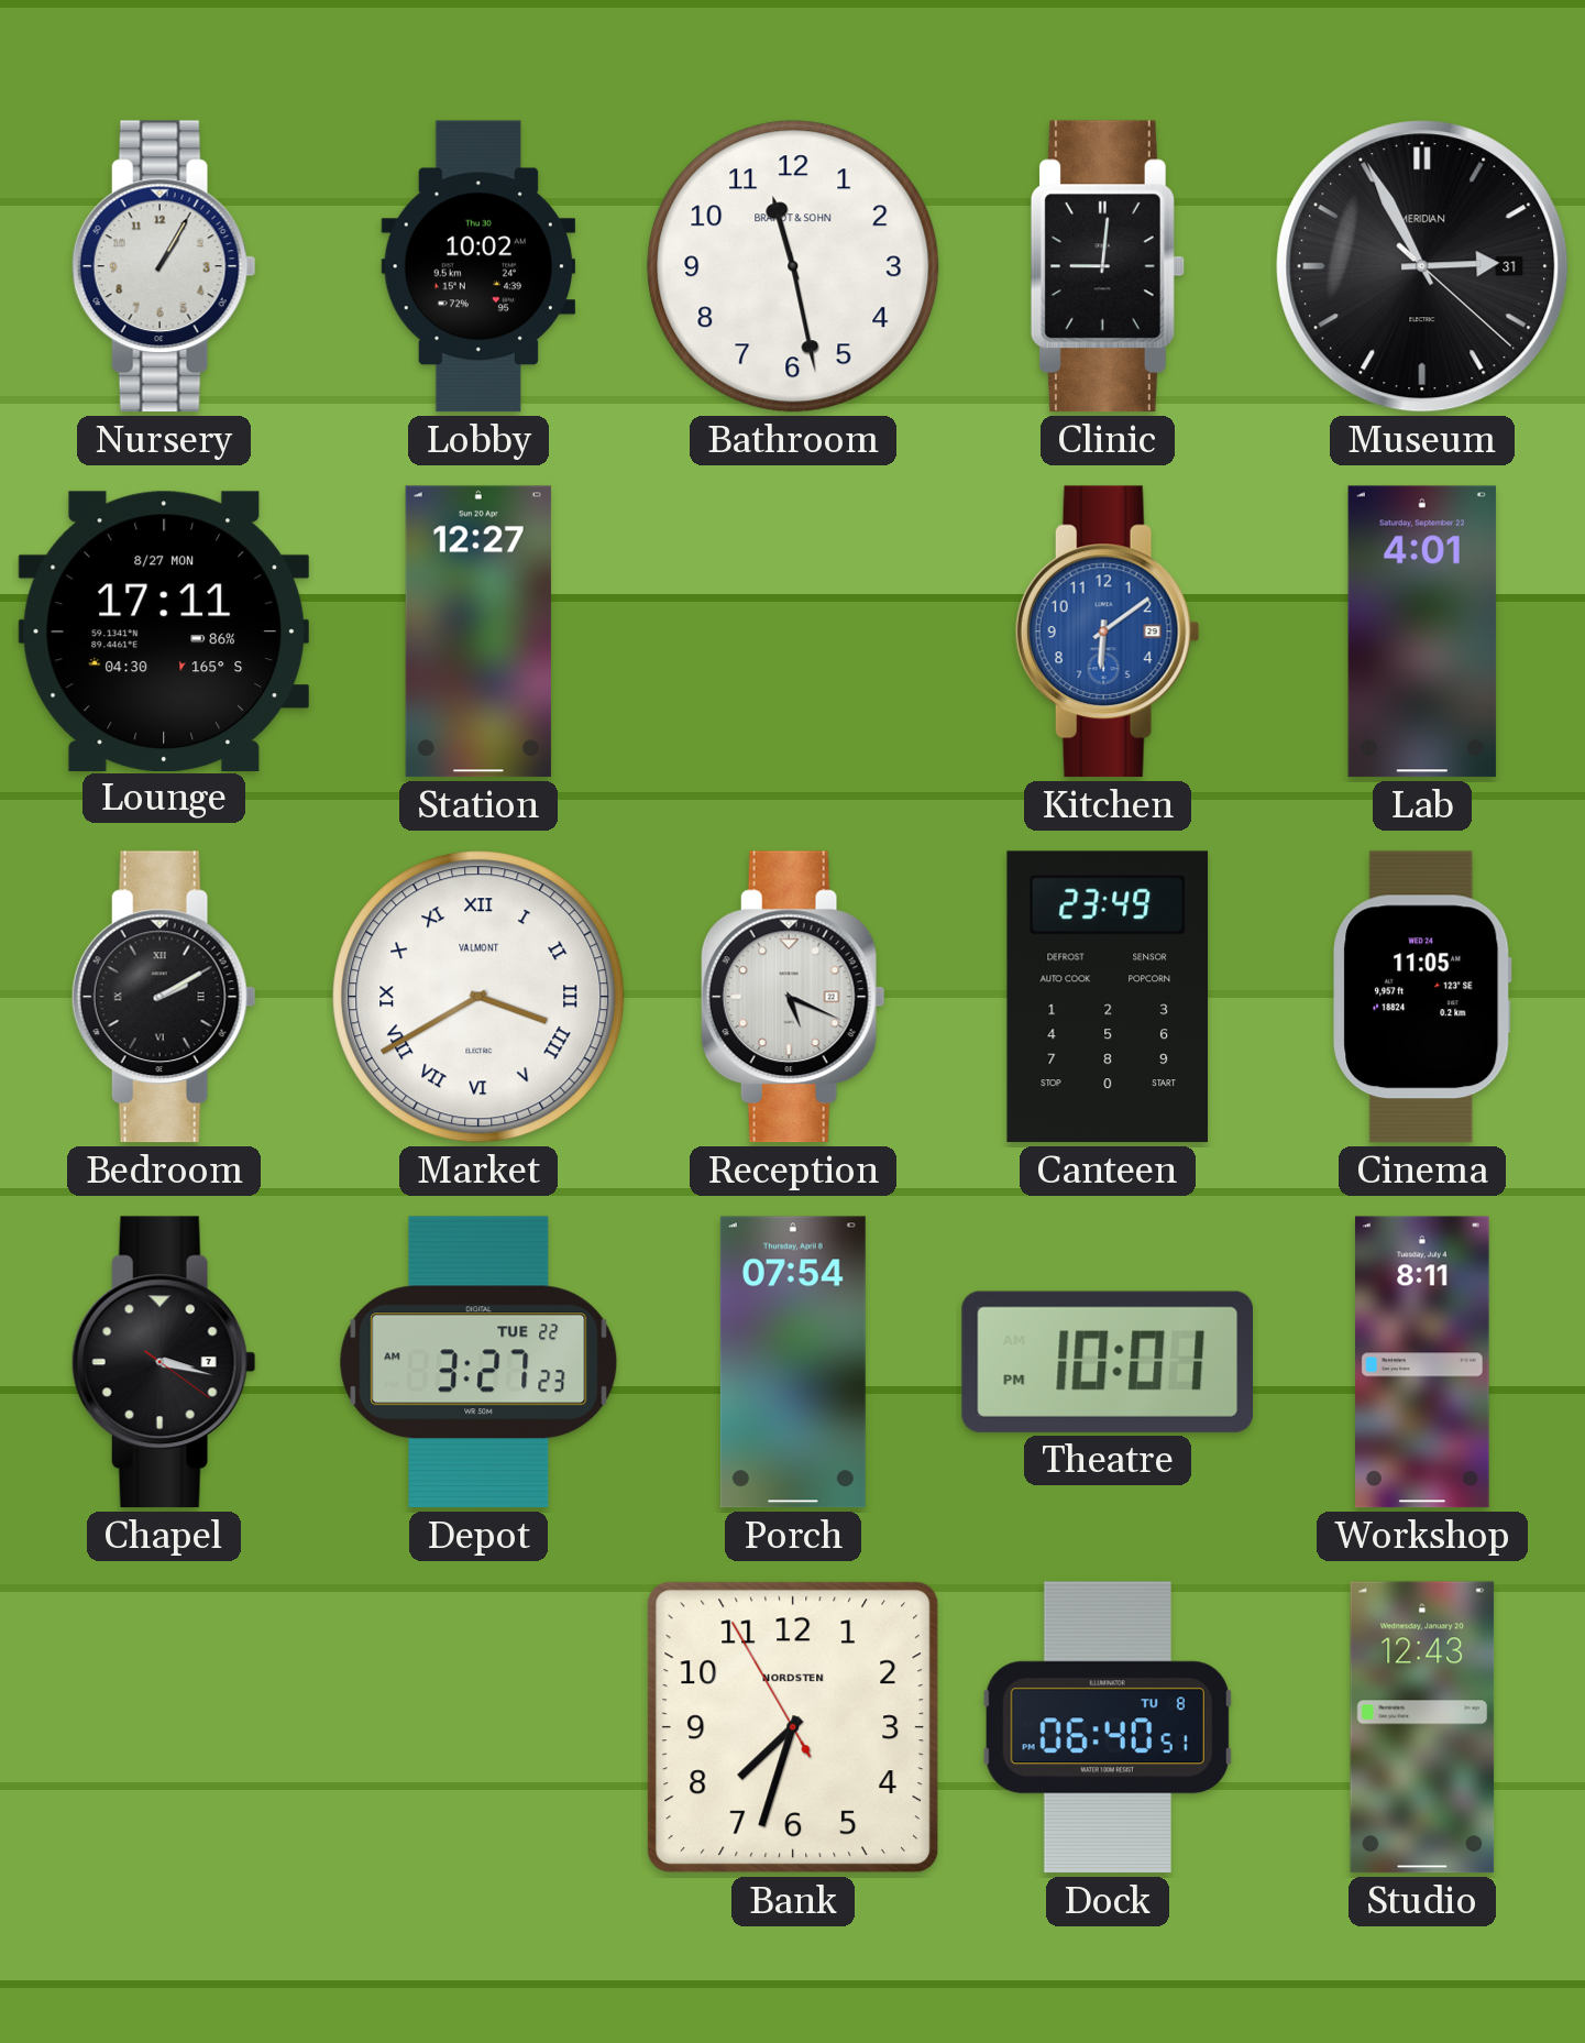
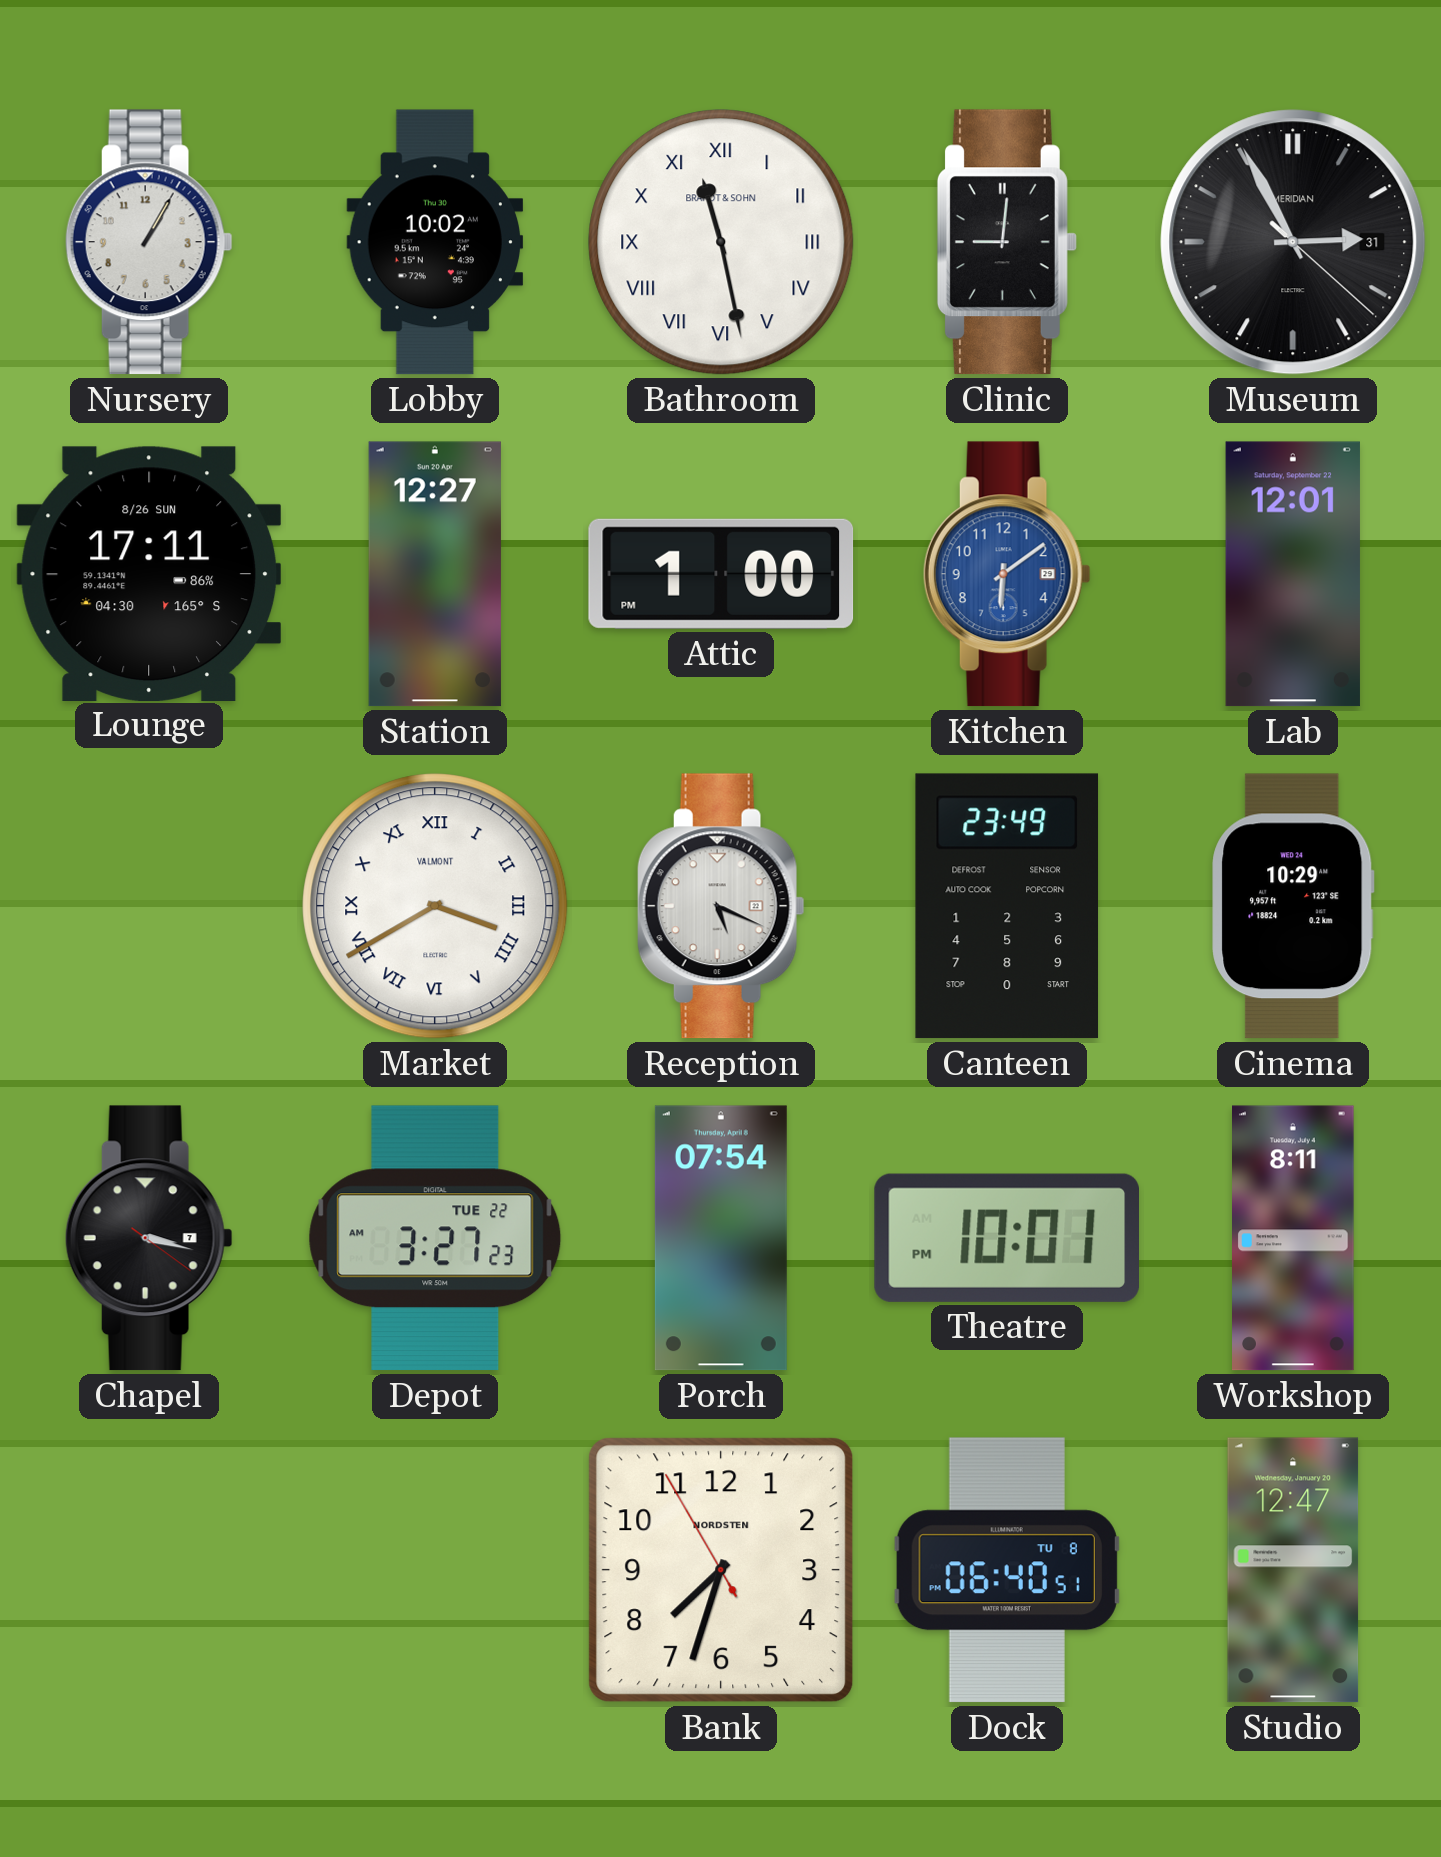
Bathroom numerals: Arabic -> Roman (721, 242)
Lounge date: 8/27 MON -> 8/26 SUN (148, 573)
Attic: none -> 1:00 (721, 574)
Lab: 4:01 -> 12:01 (1293, 574)
Bedroom: 2:10 -> none (164, 997)
Cinema: 11:05 -> 10:29 (1293, 906)
Studio: 12:43 -> 12:47 (1293, 1570)
